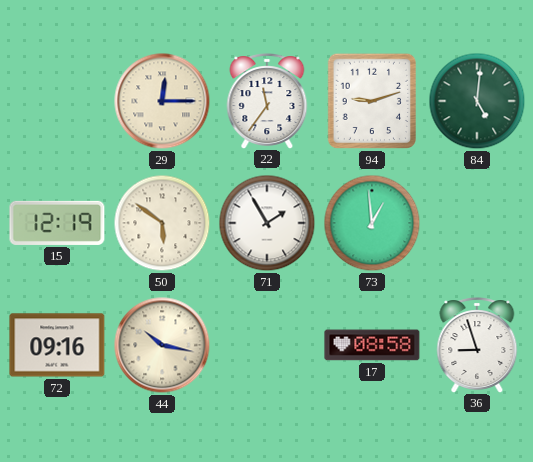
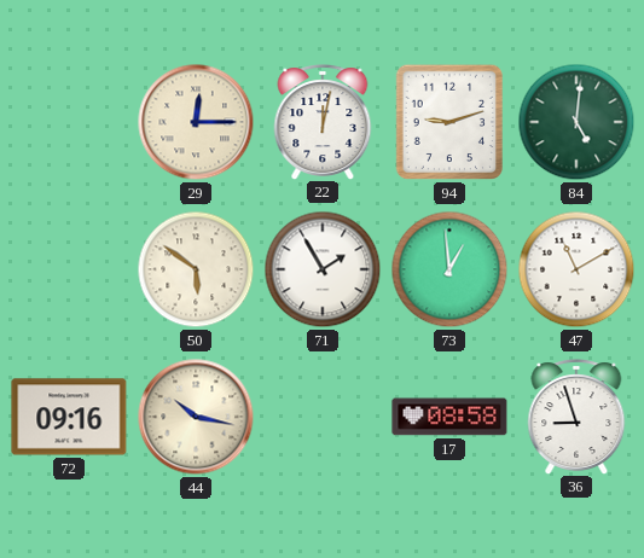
22: 11:36 -> 12:02 (323, 122)
15: 12:19 -> none (57, 223)
47: none -> 11:10 (576, 269)
